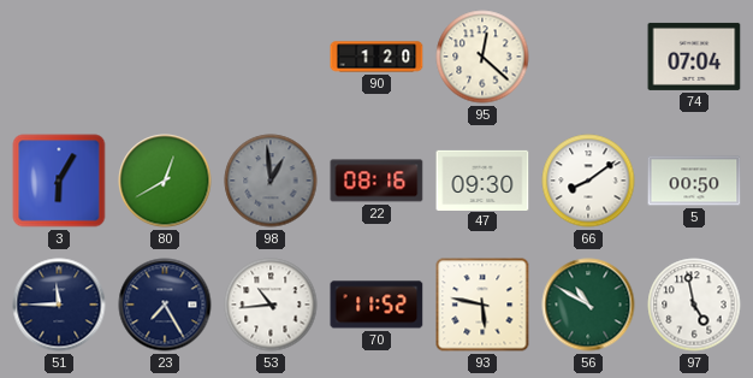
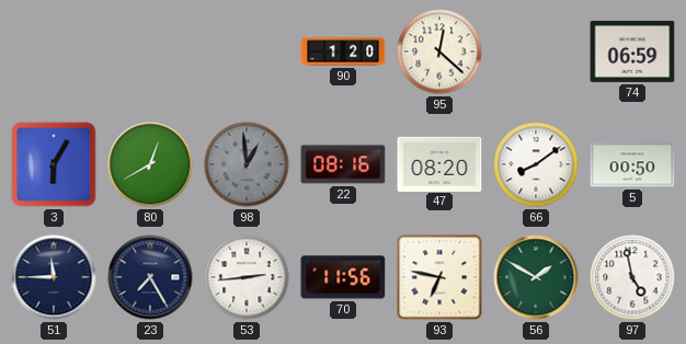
74: 07:04 -> 06:59 (632, 51)
47: 09:30 -> 08:20 (439, 163)
53: 10:44 -> 2:44 (247, 277)
70: 11:52 -> 11:56 (343, 277)
93: 5:47 -> 6:47 (439, 277)
56: 10:50 -> 1:50 (536, 277)
